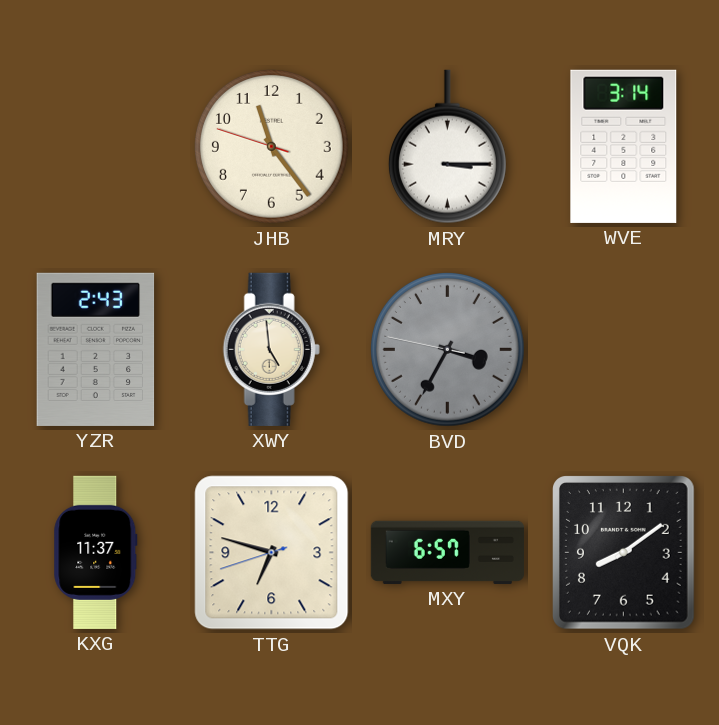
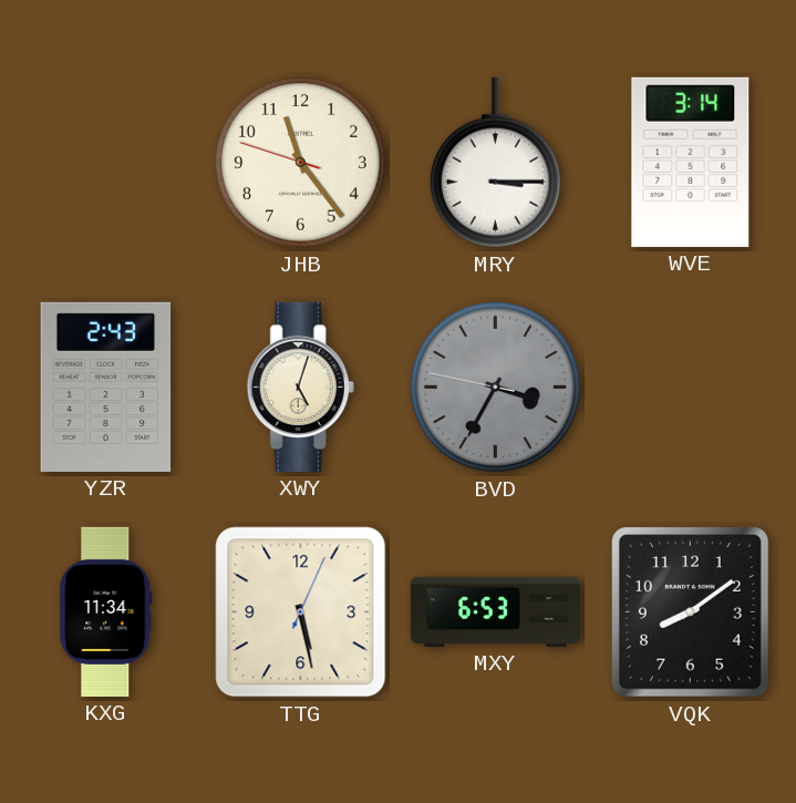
XWY: 4:59 -> 5:03 (300, 387)
KXG: 11:37 -> 11:34 (106, 611)
TTG: 6:47 -> 5:28 (301, 612)
MXY: 6:57 -> 6:53 (495, 611)
